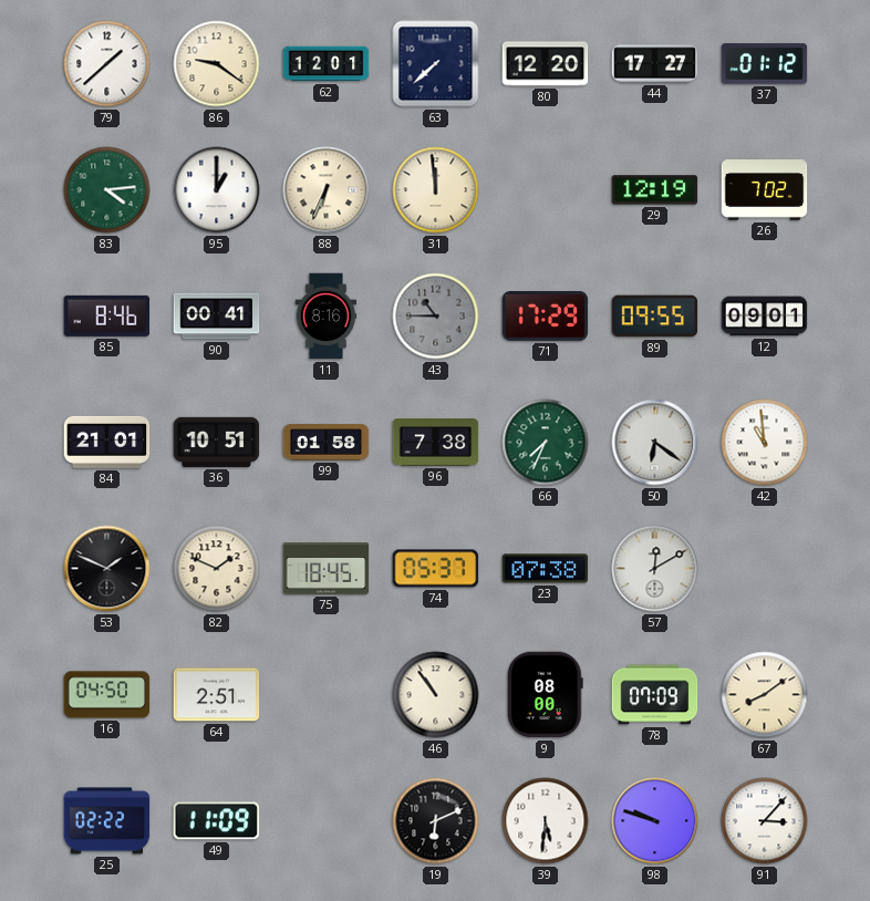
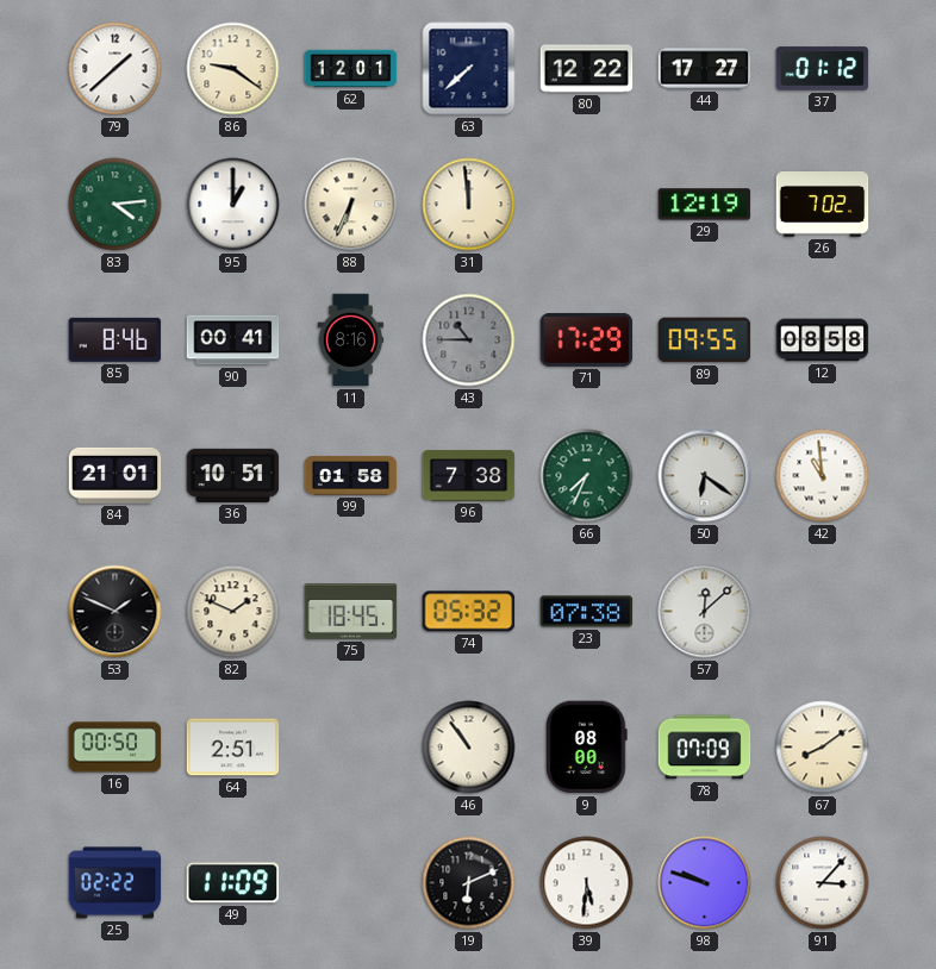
80: 12:20 -> 12:22 (587, 69)
12: 09:01 -> 08:58 (823, 340)
74: 05:37 -> 05:32 (469, 612)
57: 12:10 -> 12:08 (705, 612)
16: 04:50 -> 00:50 (116, 748)
